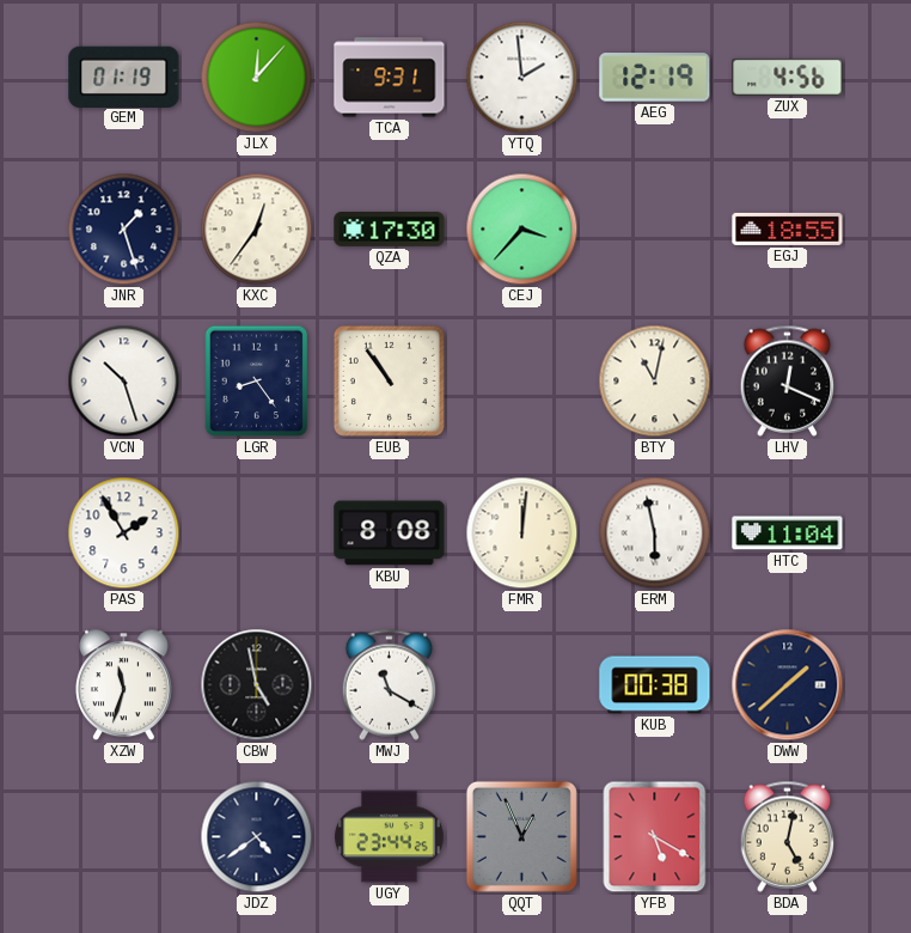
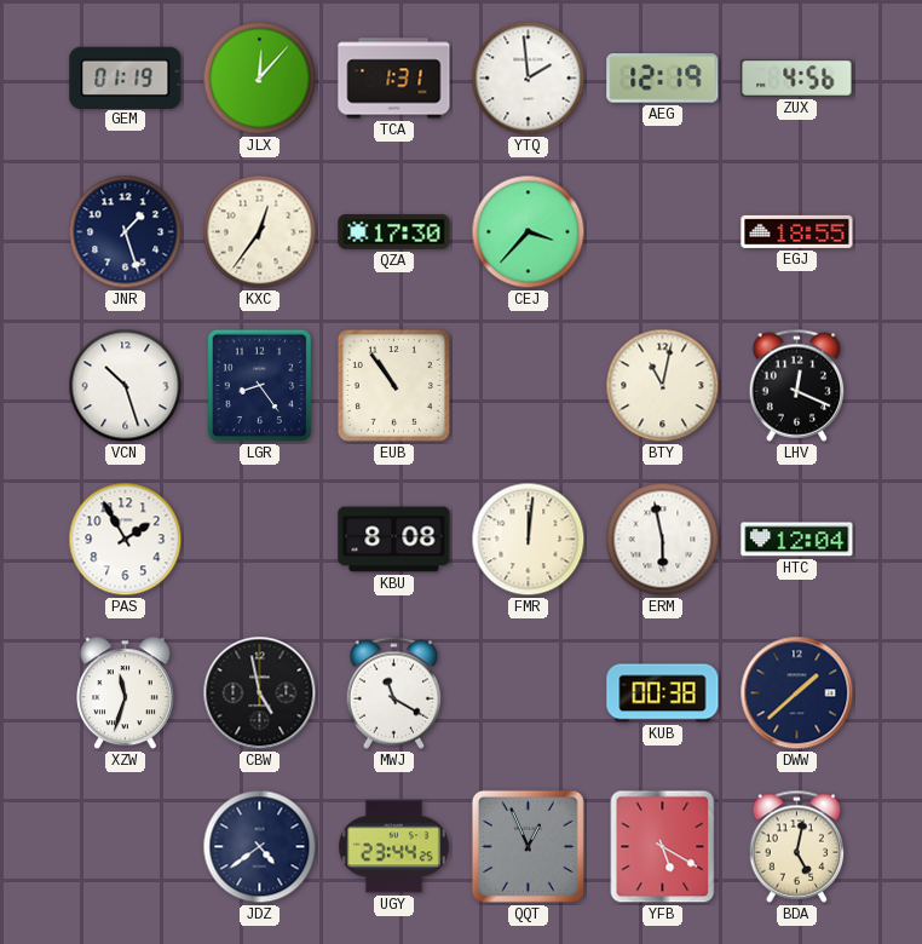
TCA: 9:31 -> 1:31 (394, 79)
HTC: 11:04 -> 12:04 (797, 540)
